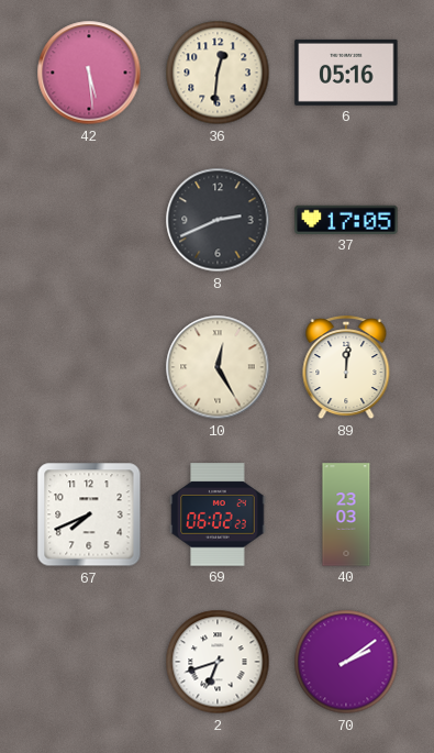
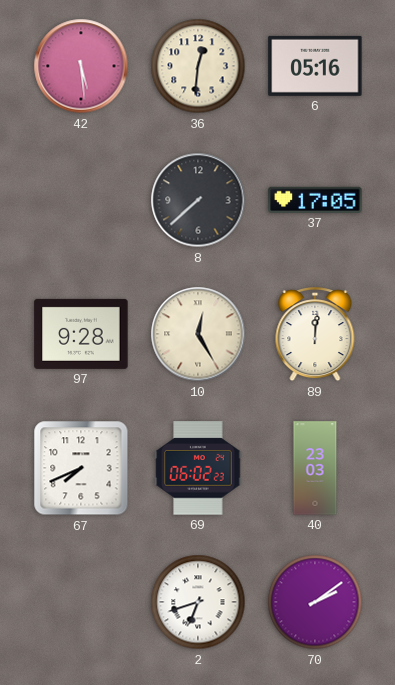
8: 2:41 -> 7:38 (198, 200)
97: none -> 9:28 (81, 334)
